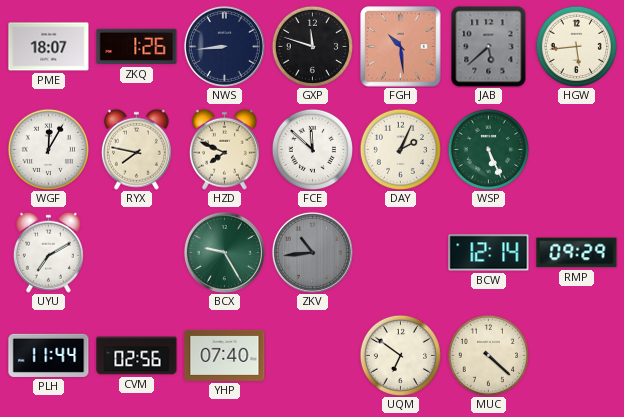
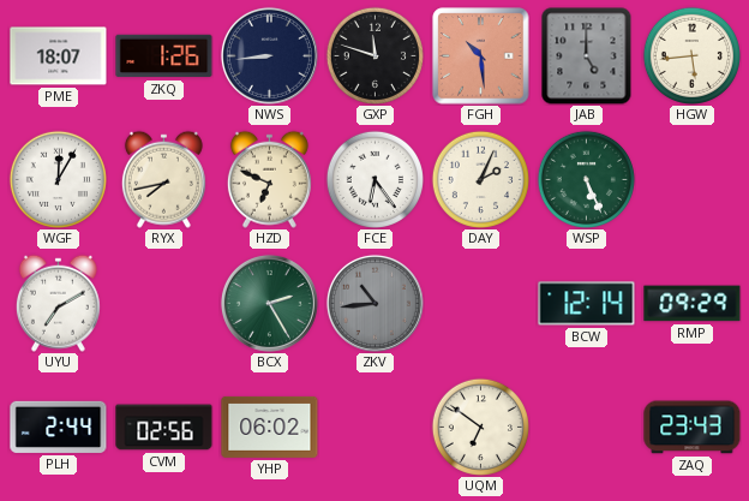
JAB: 5:38 -> 5:00 (587, 55)
RYX: 7:47 -> 7:43 (163, 179)
HZD: 7:49 -> 6:49 (269, 179)
FCE: 11:52 -> 6:24 (374, 179)
BCX: 9:25 -> 2:25 (269, 303)
PLH: 11:44 -> 2:44 (59, 427)
YHP: 07:40 -> 06:02 (270, 427)
MUC: 4:22 -> none (488, 355)
ZAQ: none -> 23:43 (693, 428)
